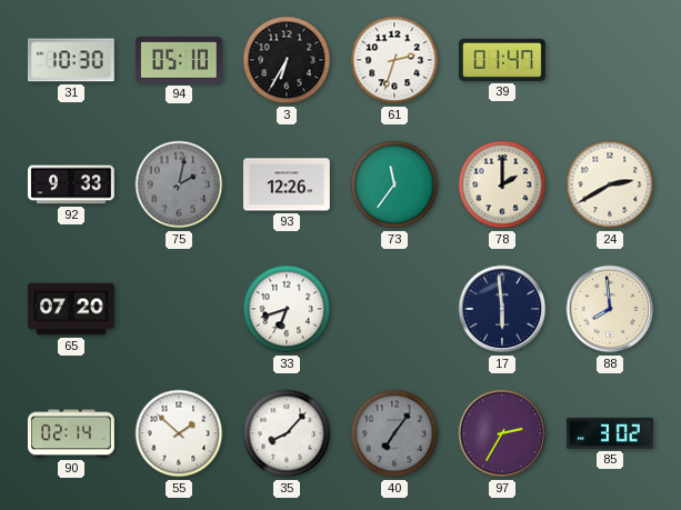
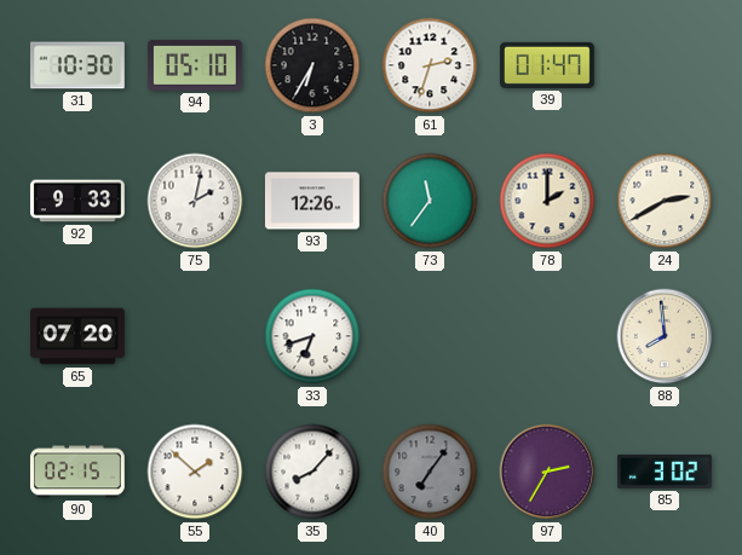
75 dial: grey -> white (195, 201)
17: 5:59 -> none (502, 309)
90: 02:14 -> 02:15 (77, 472)
